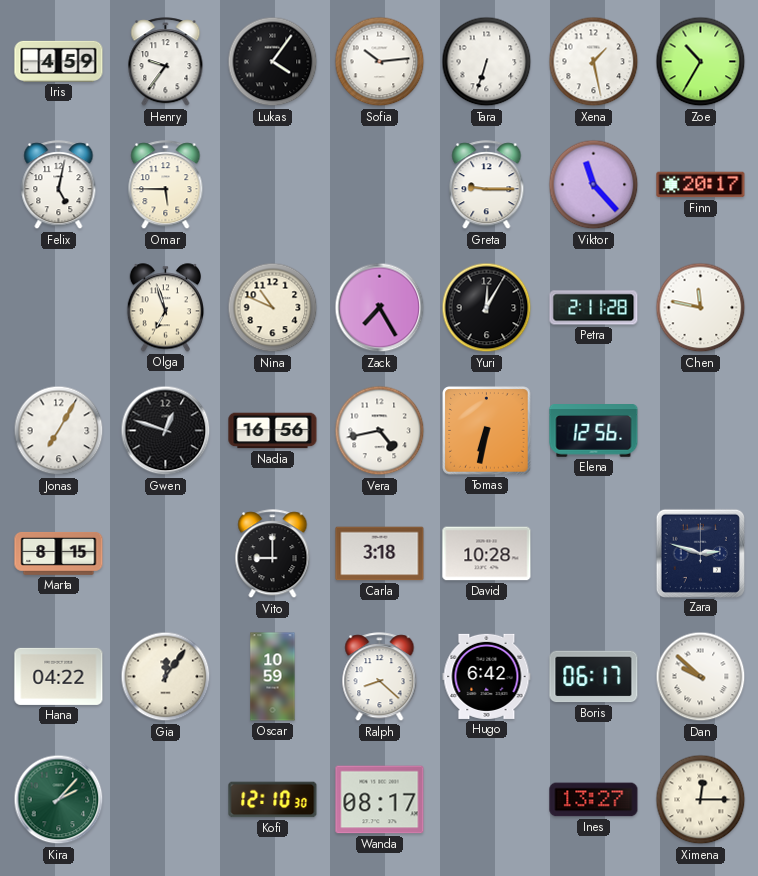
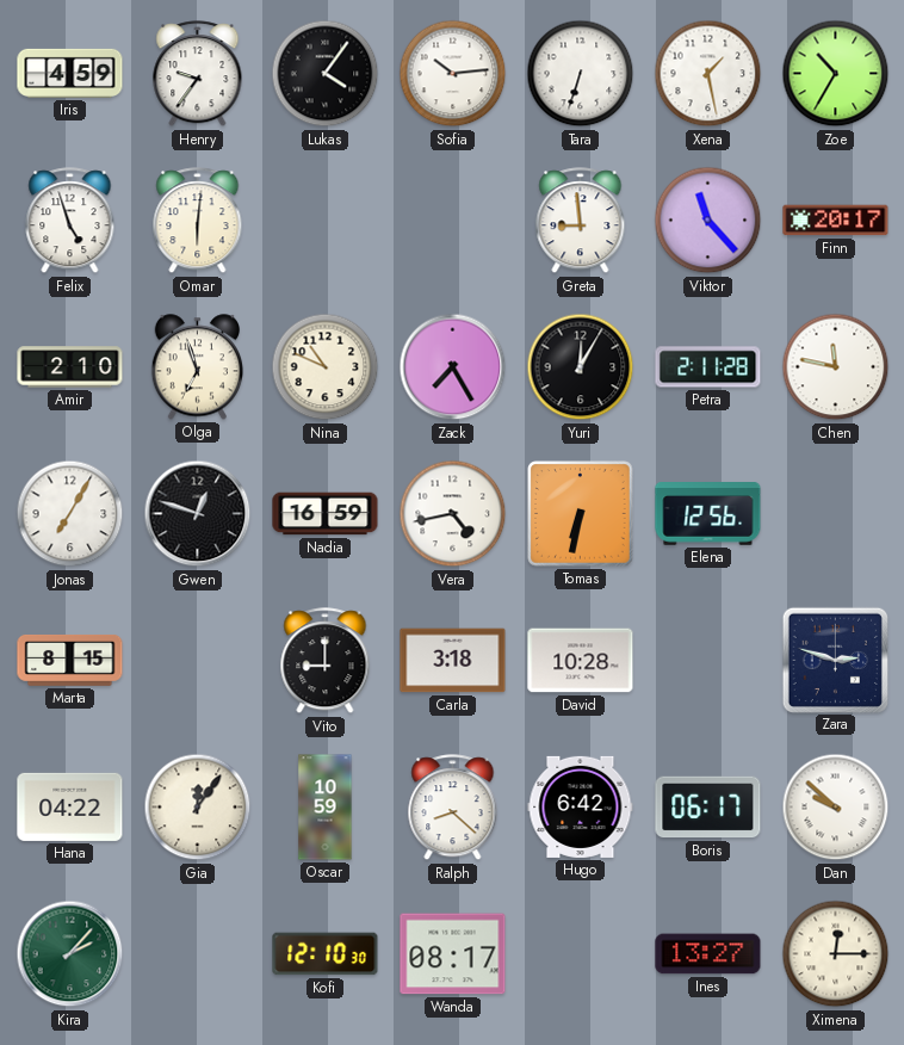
Felix: 5:02 -> 4:57 (70, 221)
Omar: 5:45 -> 6:01 (198, 221)
Greta: 9:15 -> 8:59 (581, 221)
Amir: none -> 2:10 (70, 367)
Nadia: 16:56 -> 16:59 (326, 514)
